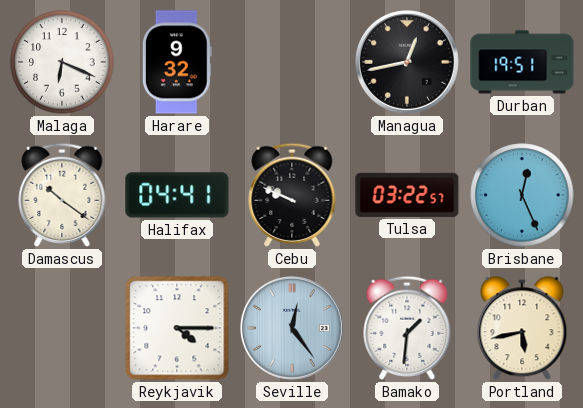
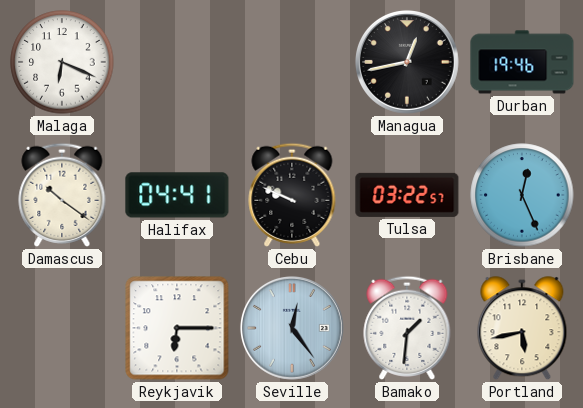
Harare: 9:32 -> none (177, 62)
Durban: 19:51 -> 19:46 (522, 62)
Reykjavik: 4:15 -> 6:15 (177, 328)
